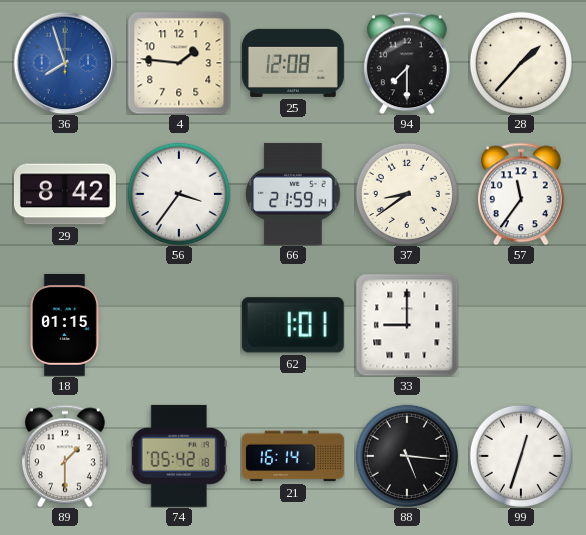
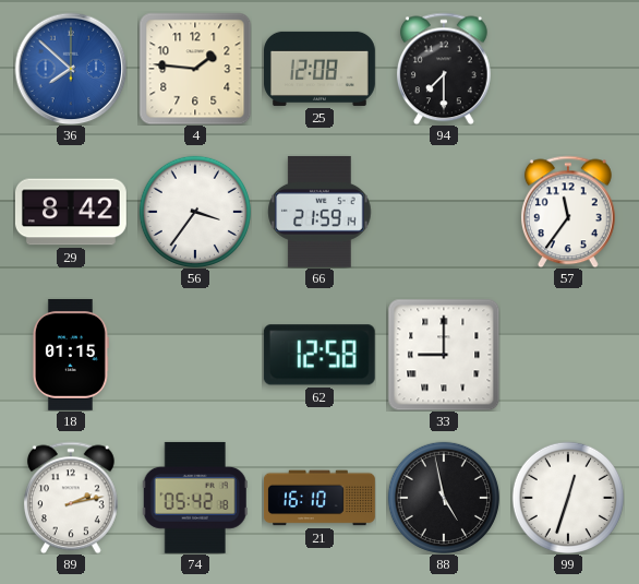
36: 7:57 -> 7:52 (71, 69)
28: 1:37 -> none (521, 63)
37: 8:39 -> none (407, 194)
62: 1:01 -> 12:58 (319, 355)
89: 1:30 -> 2:13 (71, 498)
21: 16:14 -> 16:10 (321, 498)
88: 5:16 -> 4:58 (444, 498)
